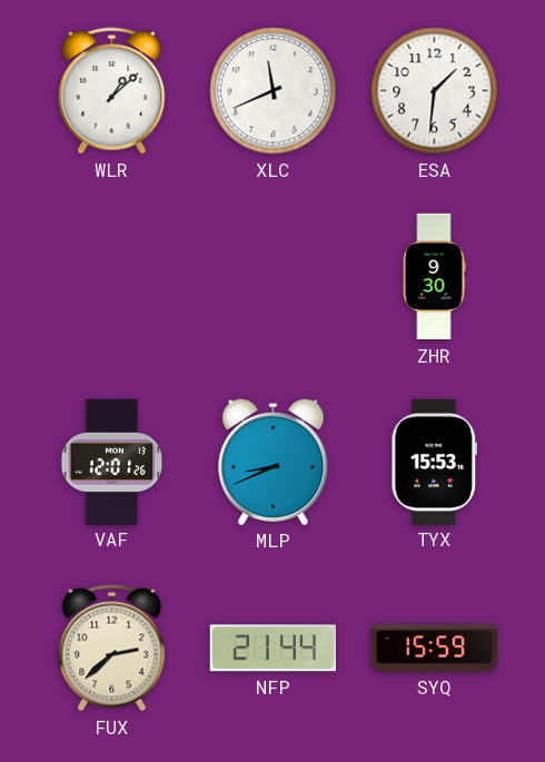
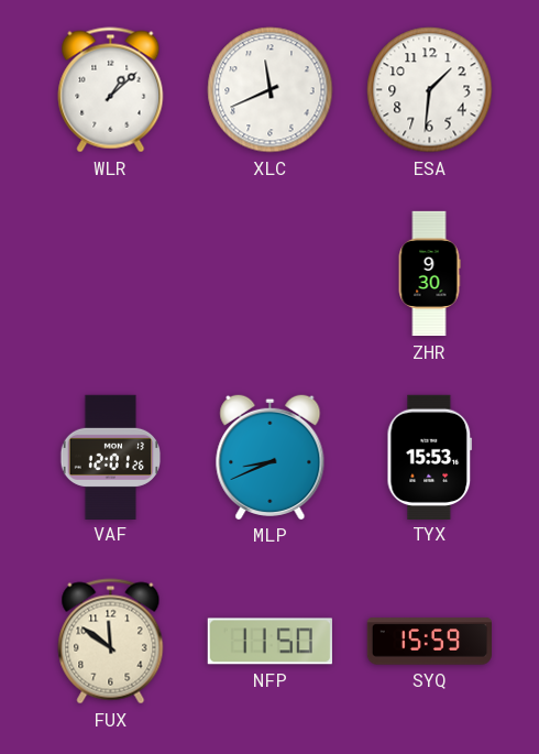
FUX: 2:38 -> 11:51 (111, 642)
NFP: 21:44 -> 11:50 (269, 642)
